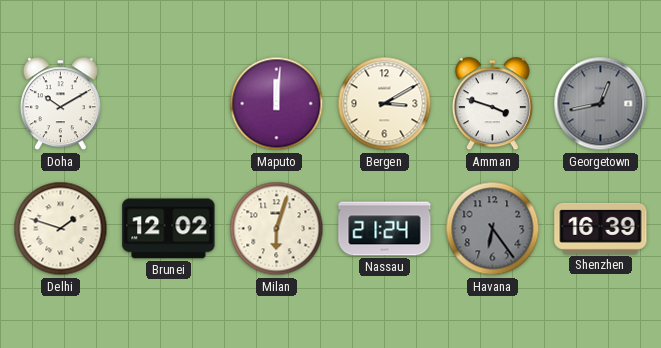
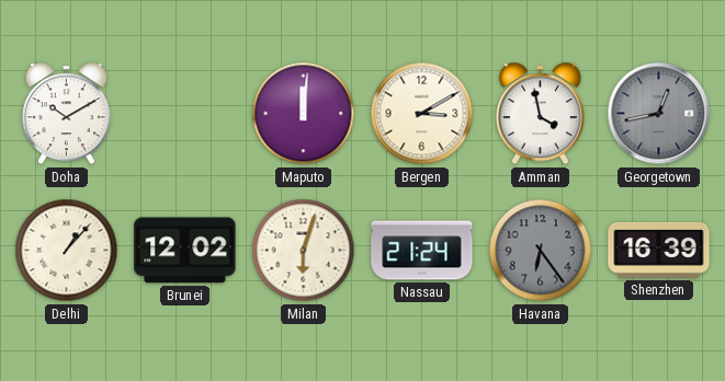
Amman: 3:48 -> 3:58 (540, 114)
Delhi: 1:48 -> 1:07 (67, 251)
